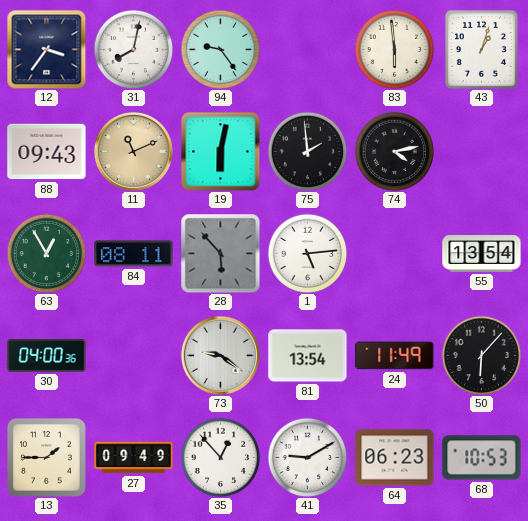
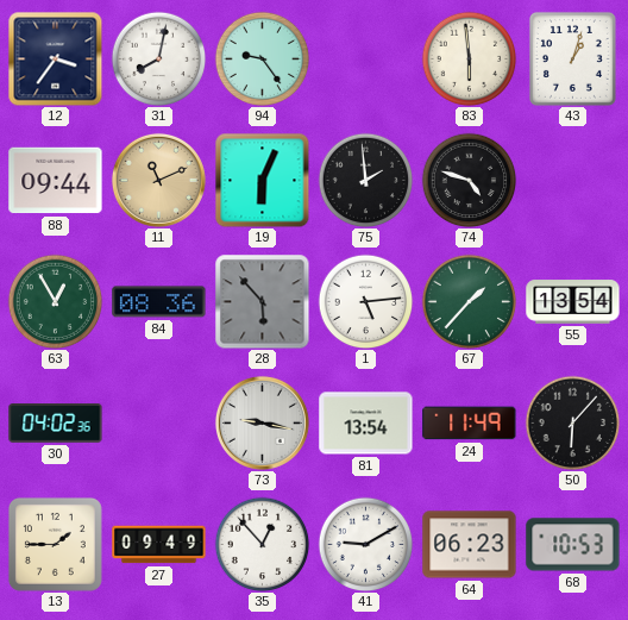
88: 09:43 -> 09:44 (56, 181)
19: 6:02 -> 6:04 (262, 180)
74: 4:13 -> 4:48 (469, 180)
84: 08:11 -> 08:36 (159, 302)
67: none -> 1:37 (469, 301)
30: 04:00 -> 04:02 (56, 424)
73: 9:21 -> 9:17 (262, 422)
